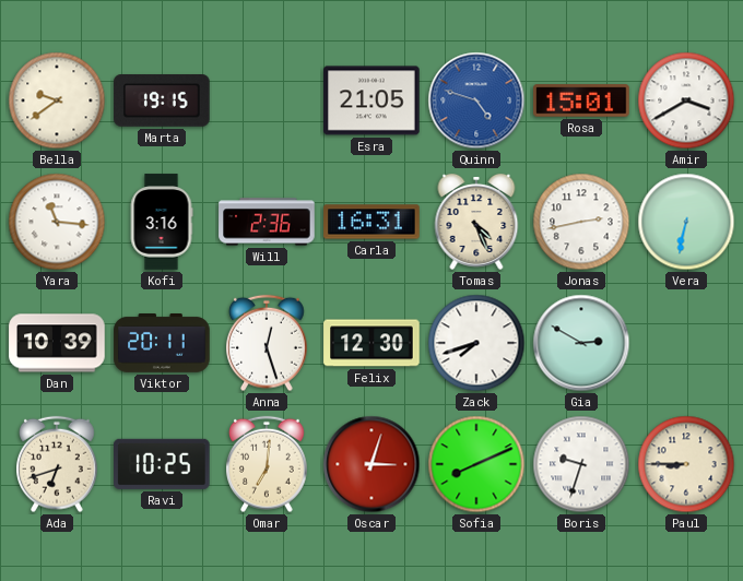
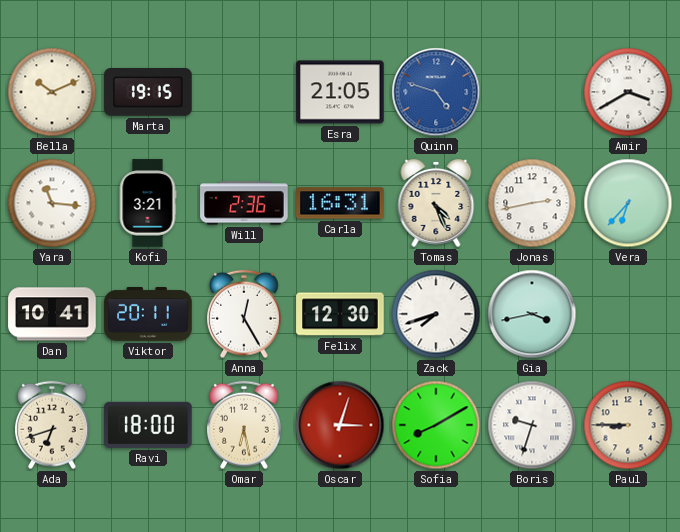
Bella: 9:39 -> 10:11 (52, 92)
Rosa: 15:01 -> none (581, 100)
Kofi: 3:16 -> 3:21 (148, 203)
Vera: 6:32 -> 6:37 (628, 203)
Dan: 10:39 -> 10:41 (52, 314)
Anna: 12:27 -> 12:25 (245, 314)
Gia: 2:50 -> 3:43 (532, 314)
Ravi: 10:25 -> 18:00 (149, 425)
Omar: 7:01 -> 6:28 (245, 425)
Sofia: 8:11 -> 8:10 (436, 425)
